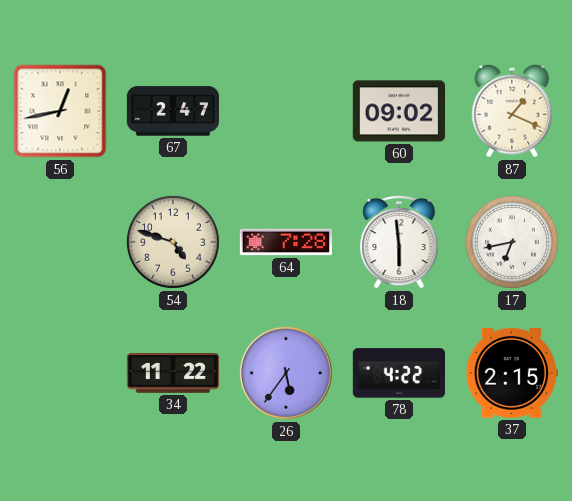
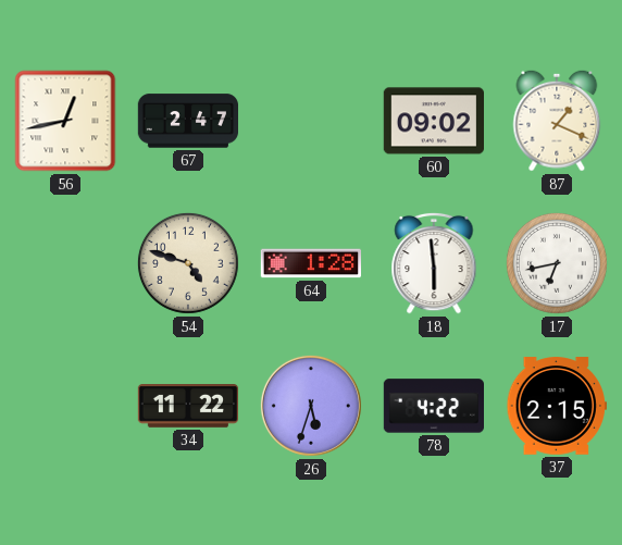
64: 7:28 -> 1:28 (310, 263)
26: 5:36 -> 5:33 (311, 406)
